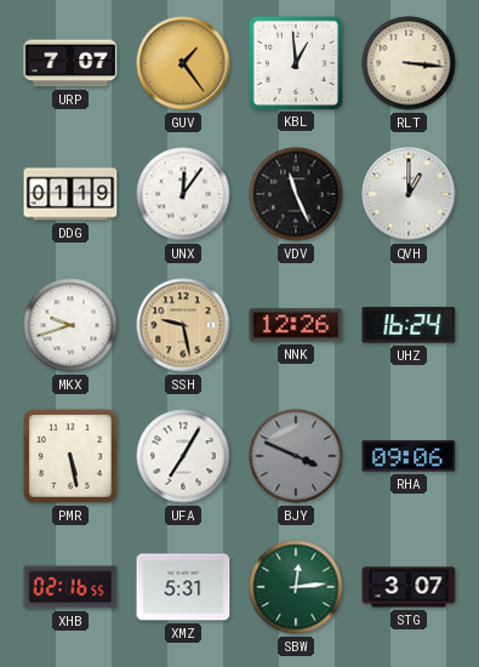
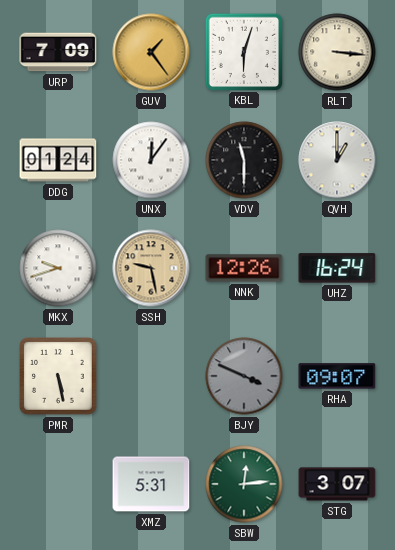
URP: 7:07 -> 7:09 (58, 52)
KBL: 12:59 -> 6:03 (243, 51)
DDG: 01:19 -> 01:24 (58, 160)
VDV: 11:26 -> 11:30 (244, 160)
UFA: 7:05 -> none (183, 456)
RHA: 09:06 -> 09:07 (337, 376)
XHB: 02:16 -> none (70, 587)
